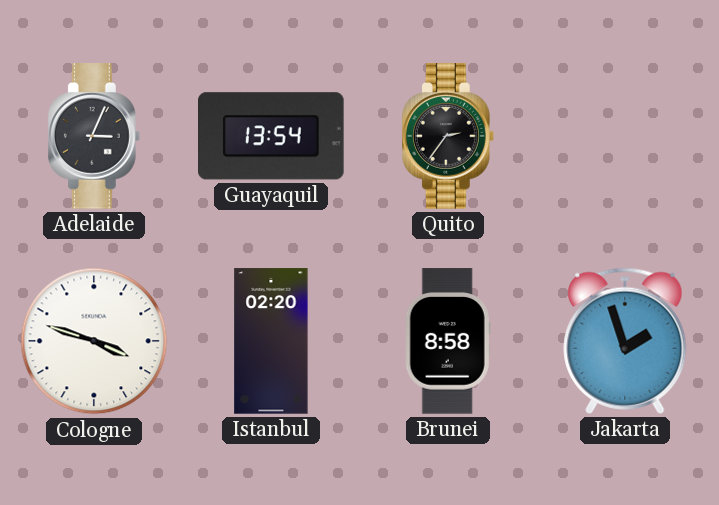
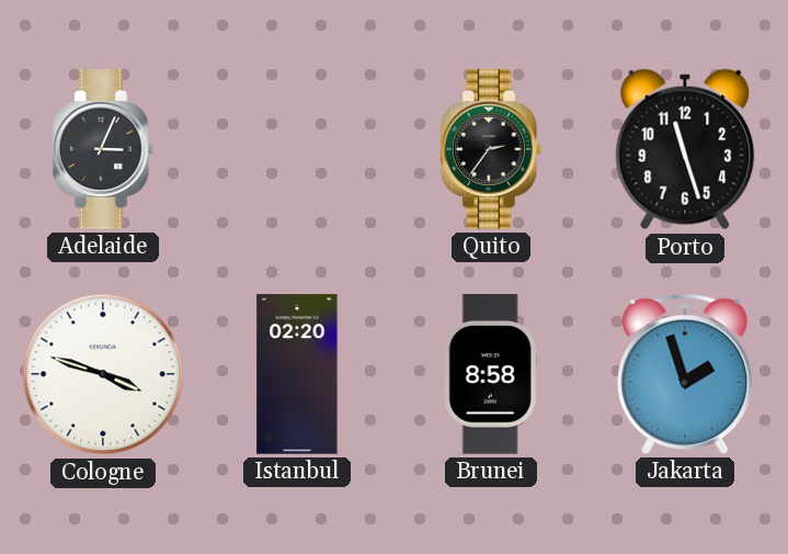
Guayaquil: 13:54 -> none (272, 136)
Porto: none -> 11:27 (685, 149)
